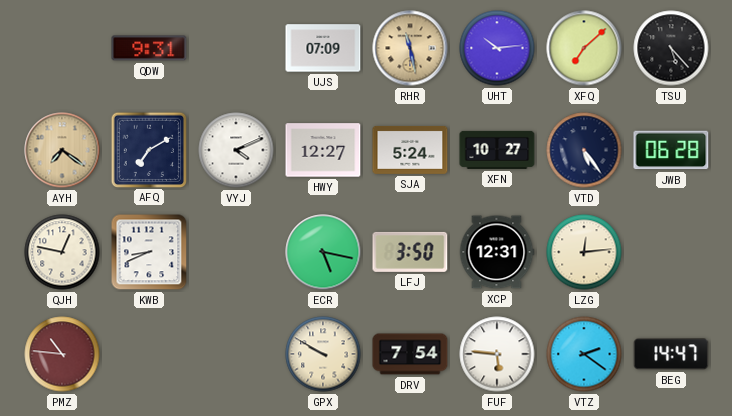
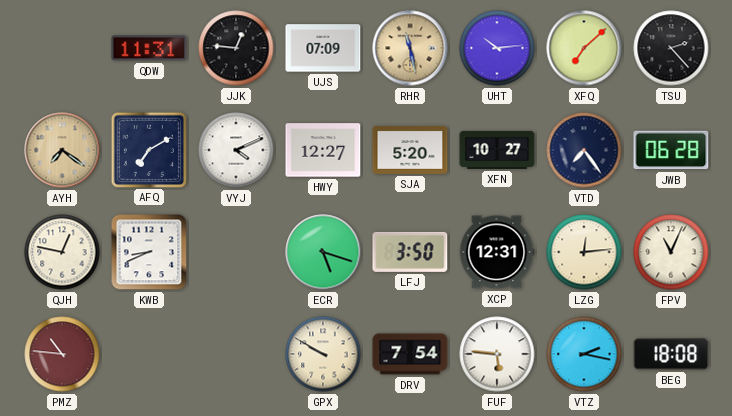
QDW: 9:31 -> 11:31 (149, 48)
JJK: none -> 12:46 (236, 48)
TSU: 5:23 -> 2:23 (671, 48)
SJA: 5:24 -> 5:20 (410, 150)
VTD: 5:24 -> 7:24 (584, 150)
ECR: 5:17 -> 5:18 (323, 252)
FPV: none -> 11:04 (671, 252)
VTZ: 2:21 -> 2:17 (584, 354)
BEG: 14:47 -> 18:08 (671, 354)
